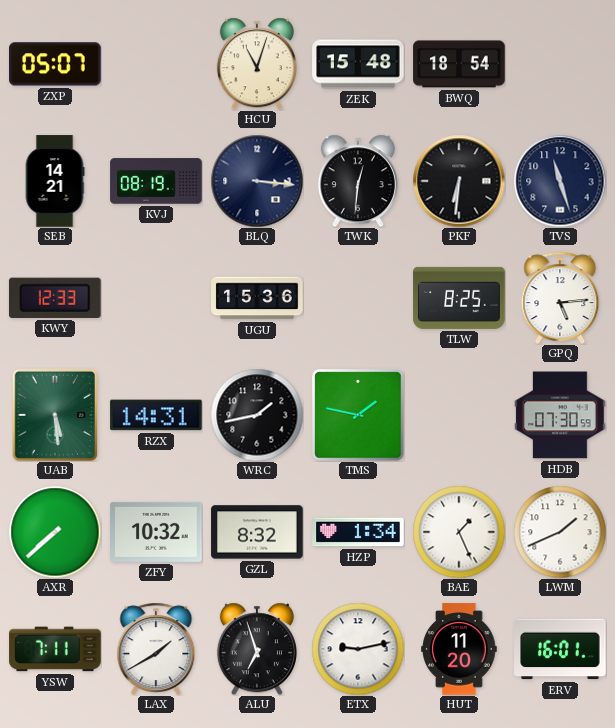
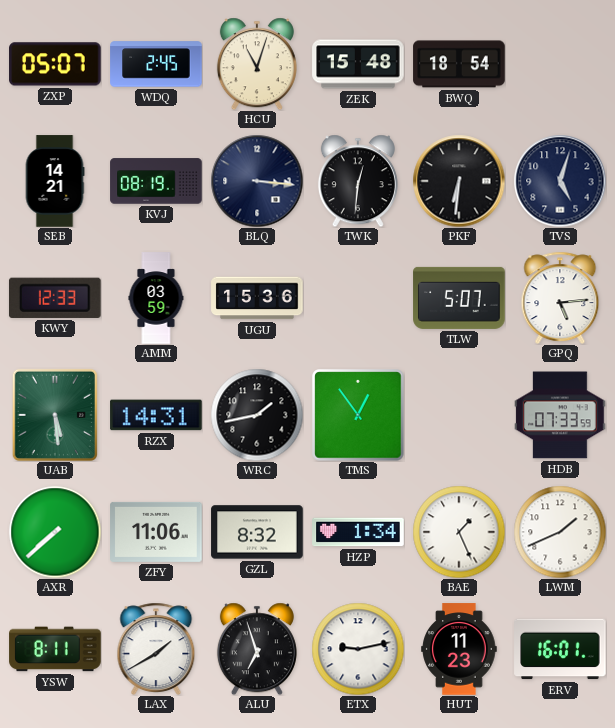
WDQ: none -> 2:45 (156, 64)
TVS: 11:27 -> 5:03 (560, 181)
AMM: none -> 03:59 (156, 298)
TLW: 8:25 -> 5:07 (459, 298)
TMS: 1:47 -> 12:54 (358, 415)
HDB: 07:30 -> 07:33 (560, 415)
ZFY: 10:32 -> 11:06 (156, 532)
YSW: 7:11 -> 8:11 (55, 649)
HUT: 11:20 -> 11:23 (459, 649)
